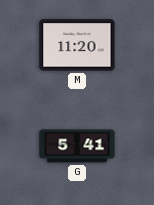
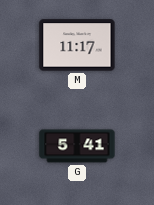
M: 11:20 -> 11:17 (77, 45)
